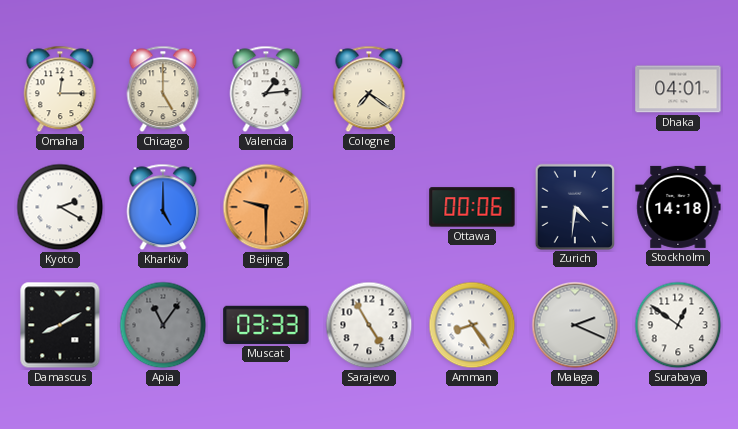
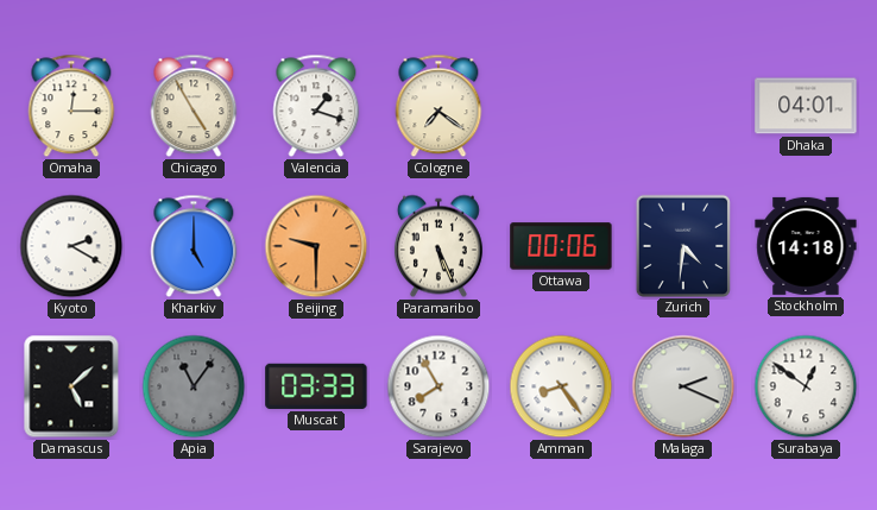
Chicago: 5:00 -> 4:55 (194, 106)
Valencia: 1:14 -> 1:18 (316, 106)
Paramaribo: none -> 5:26 (438, 246)
Damascus: 8:10 -> 5:08 (71, 386)
Sarajevo: 4:55 -> 7:55 (438, 386)
